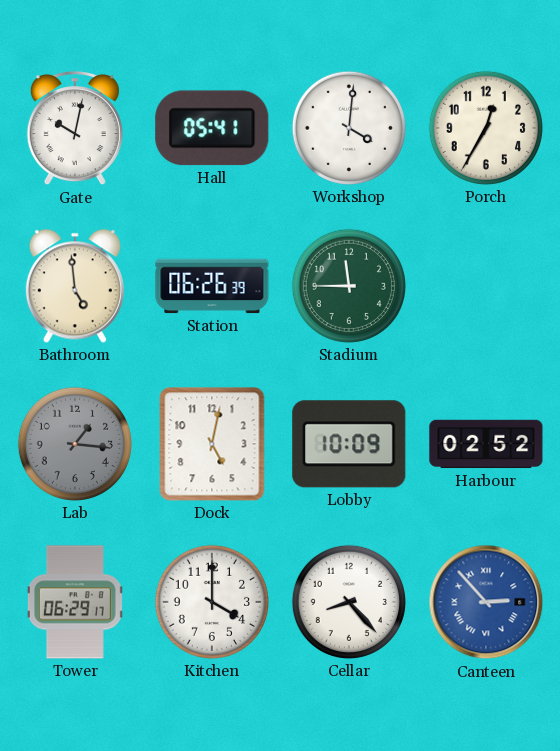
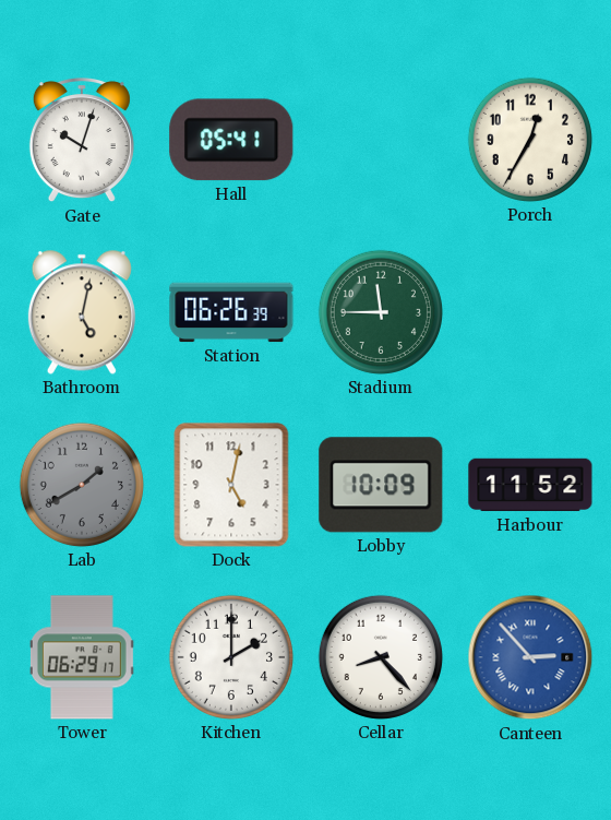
Gate: 10:02 -> 10:03 (82, 141)
Workshop: 4:01 -> none (349, 128)
Bathroom: 4:59 -> 5:02 (82, 312)
Lab: 1:16 -> 1:40 (82, 485)
Harbour: 02:52 -> 11:52 (530, 485)
Kitchen: 4:00 -> 2:00 (231, 657)
